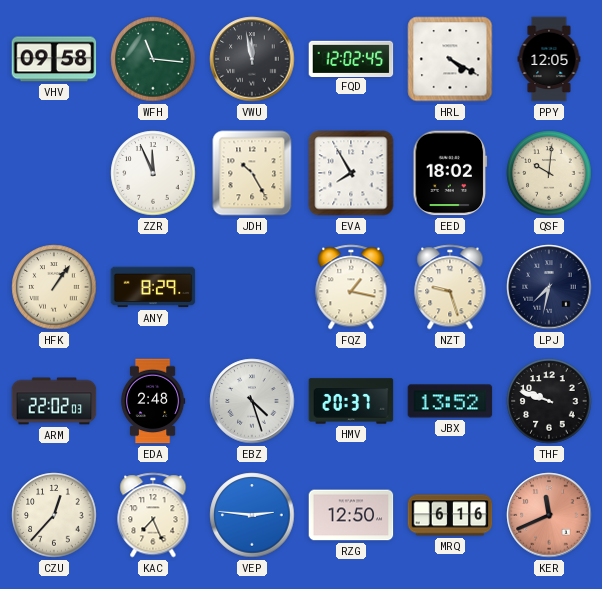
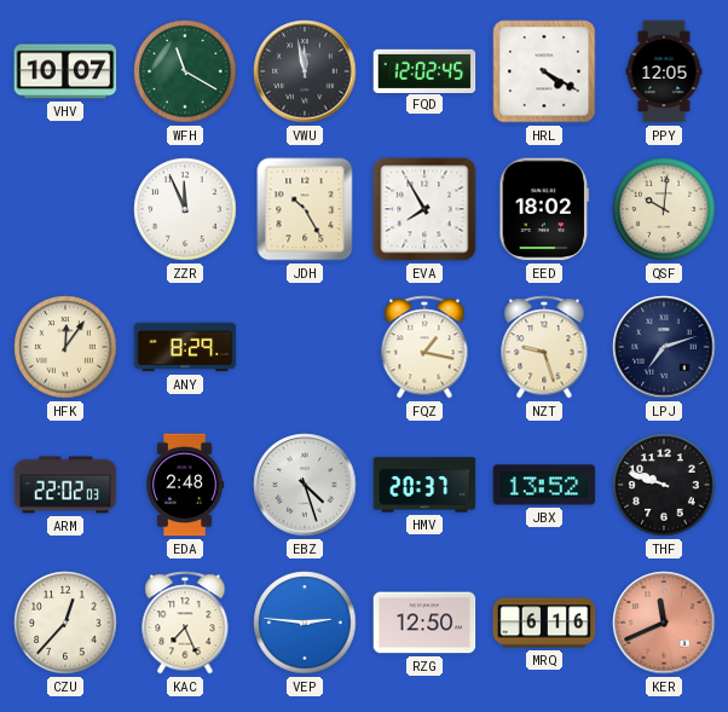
VHV: 09:58 -> 10:07 (65, 71)
WFH: 11:16 -> 11:20 (185, 71)
HFK: 1:06 -> 12:06 (65, 347)
LPJ: 7:32 -> 7:12 (664, 347)
